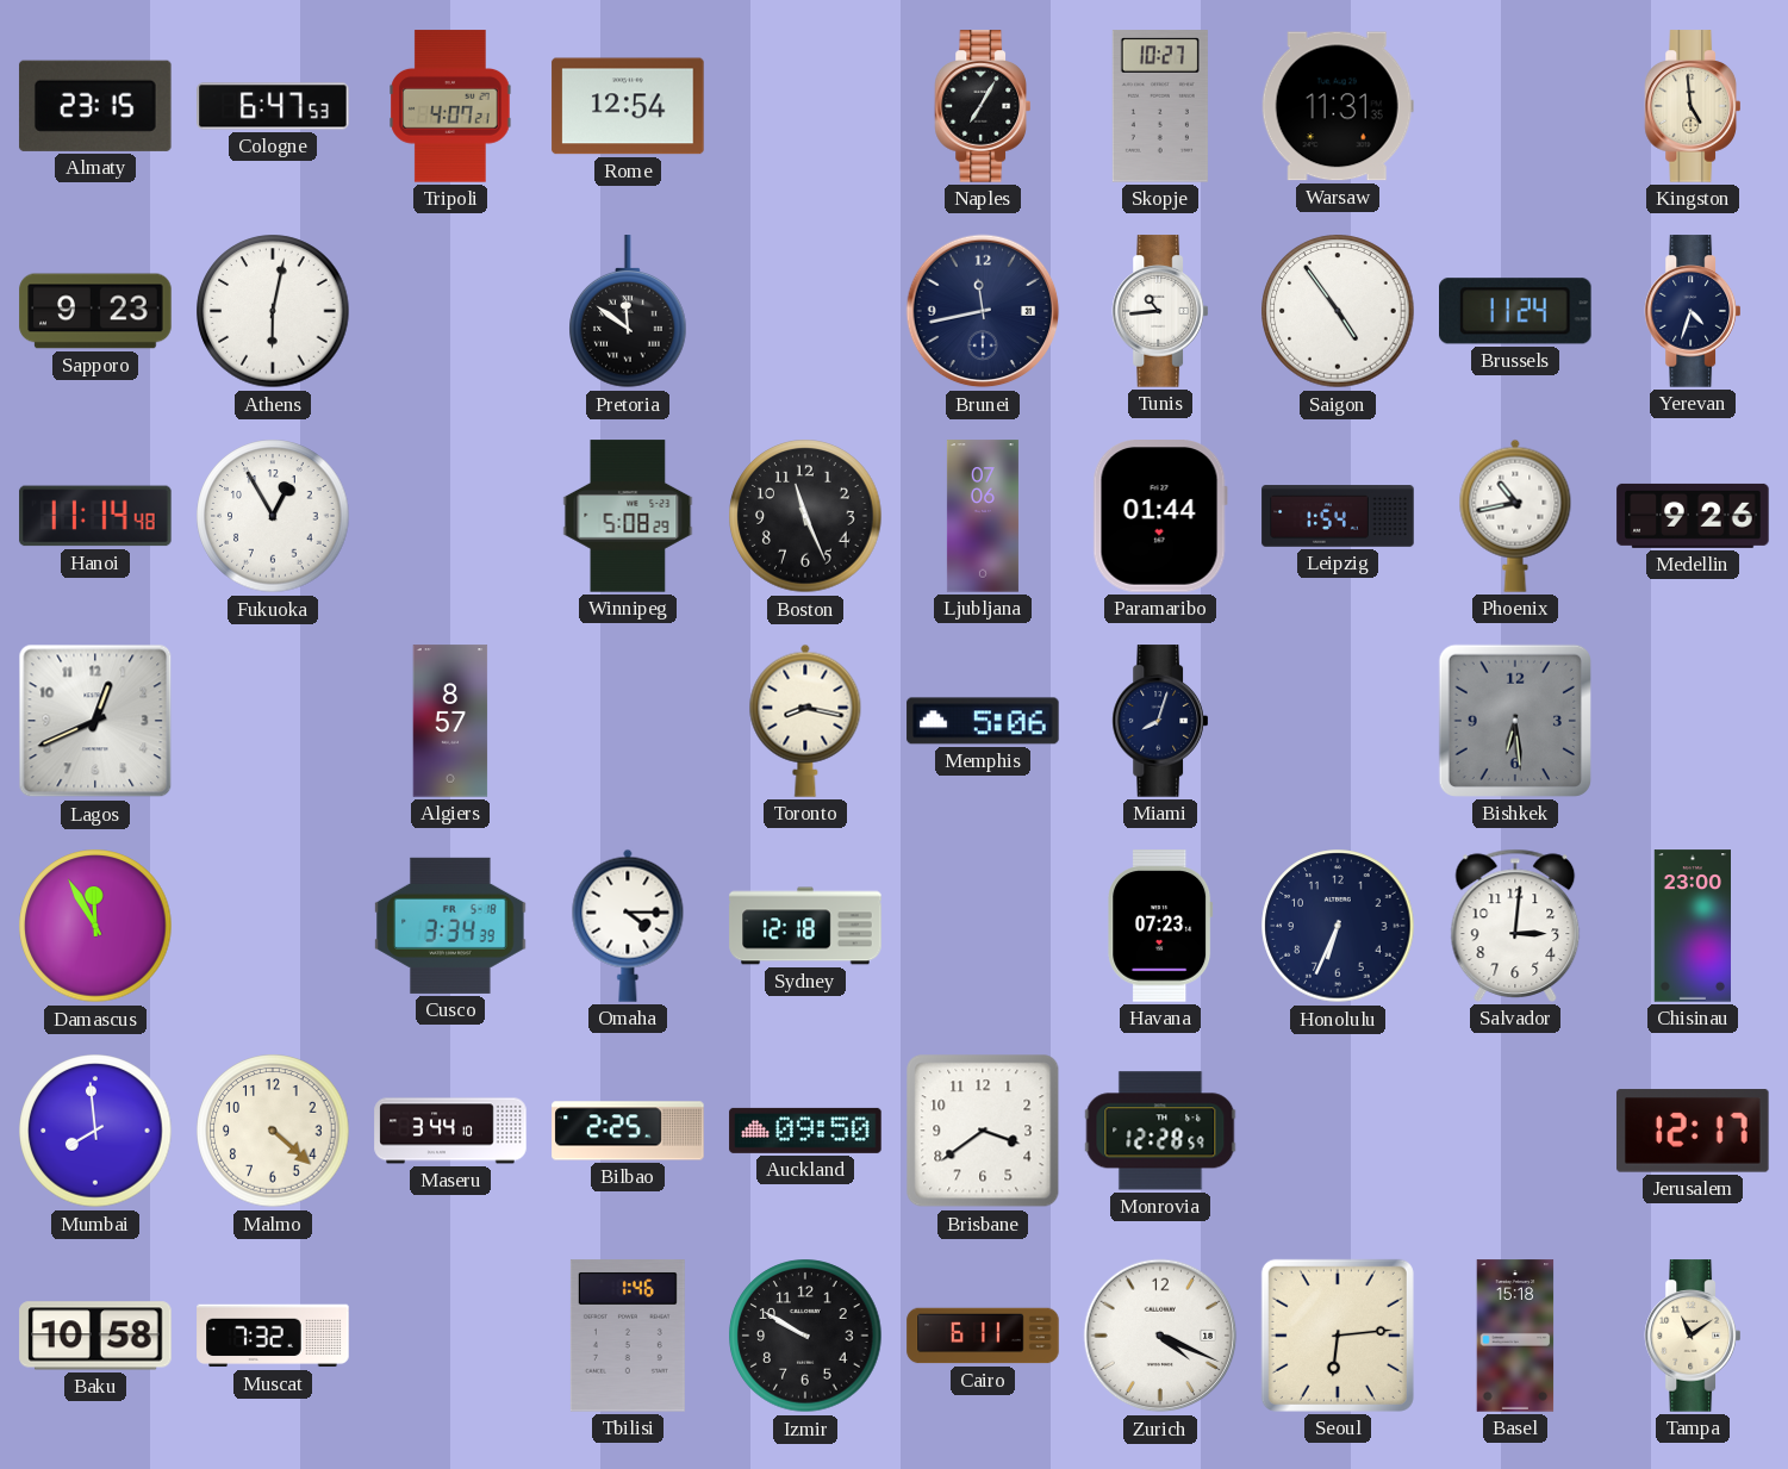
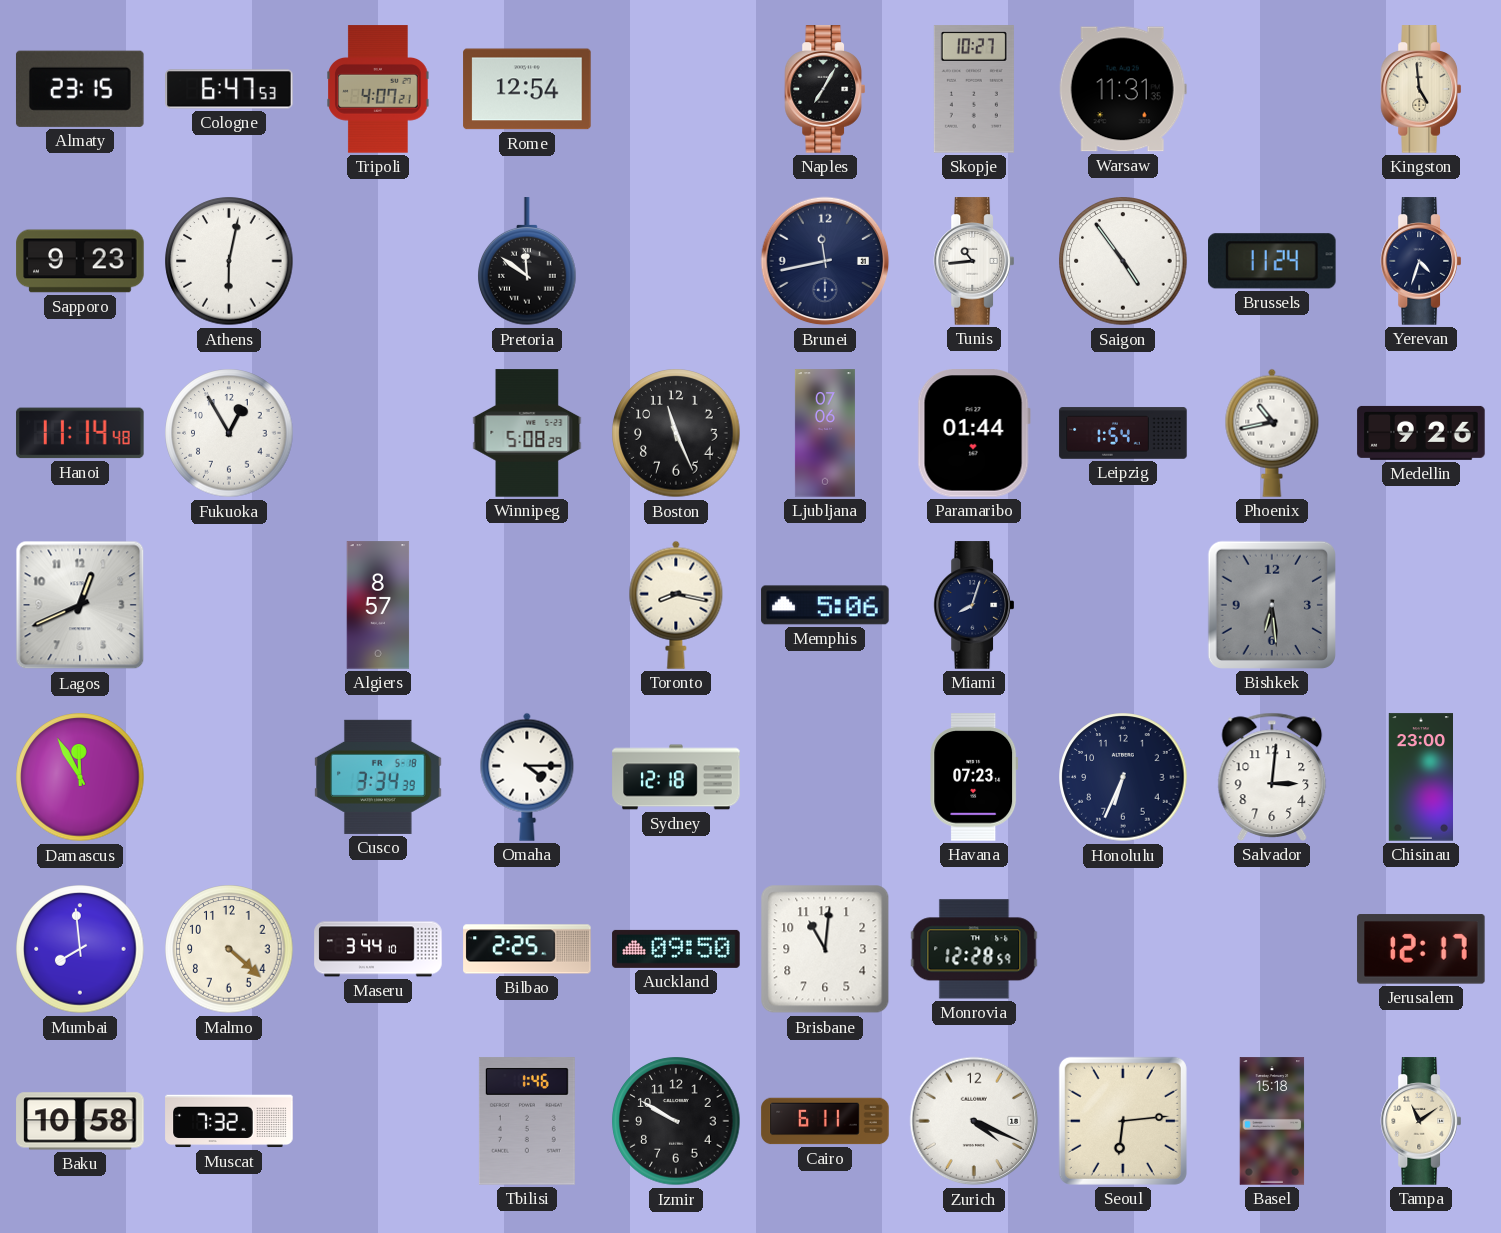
Brisbane: 3:39 -> 11:01 (825, 949)
